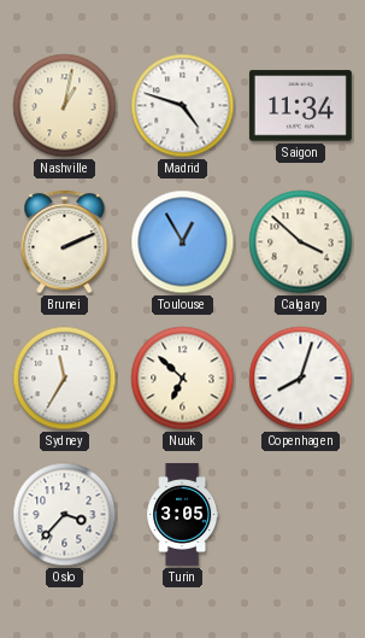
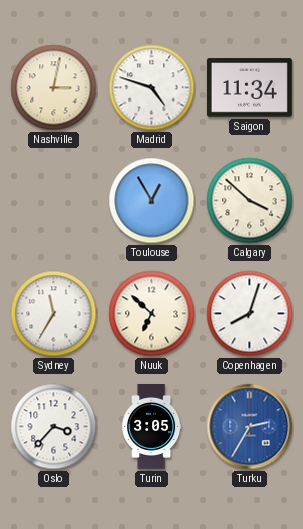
Nashville: 1:02 -> 3:02 (54, 88)
Brunei: 2:11 -> none (65, 242)
Turku: none -> 2:35 (250, 427)
